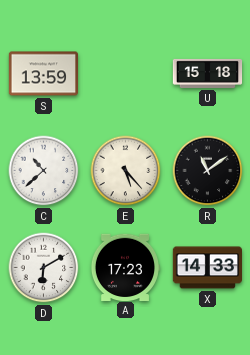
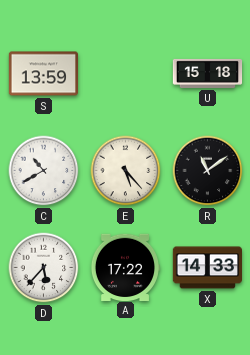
C: 10:38 -> 10:40 (44, 171)
D: 6:10 -> 5:37 (44, 268)
A: 17:23 -> 17:22 (124, 267)
